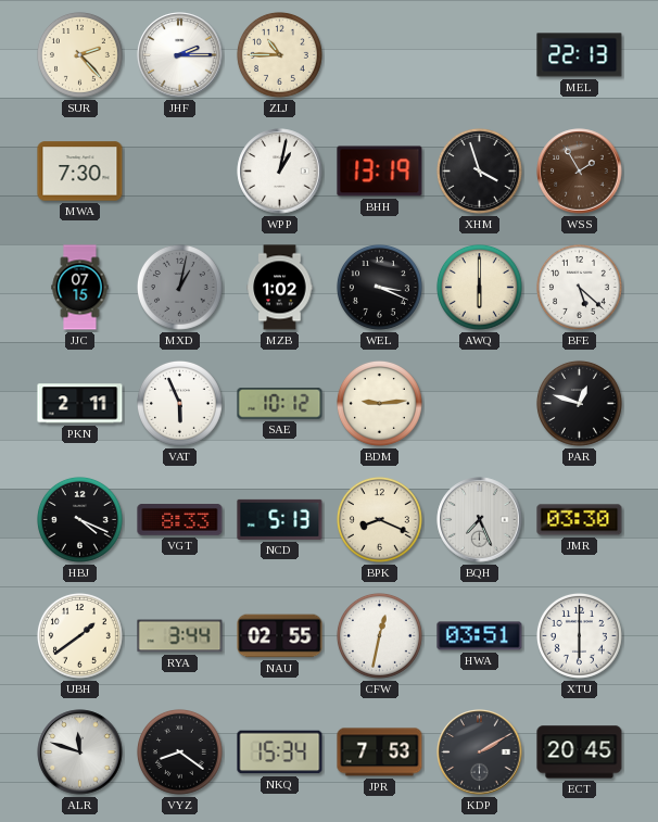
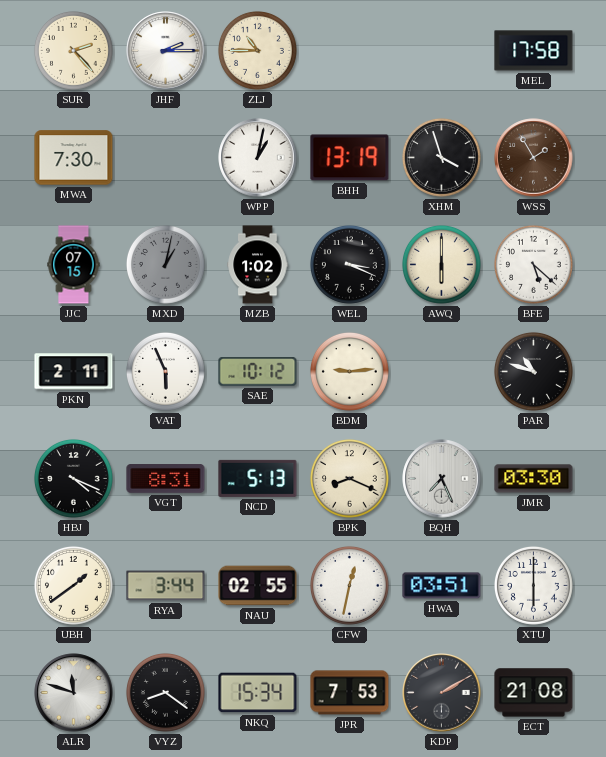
MEL: 22:13 -> 17:58 (534, 51)
PAR: 12:48 -> 10:48 (533, 371)
VGT: 8:33 -> 8:31 (166, 479)
ECT: 20:45 -> 21:08 (534, 693)
